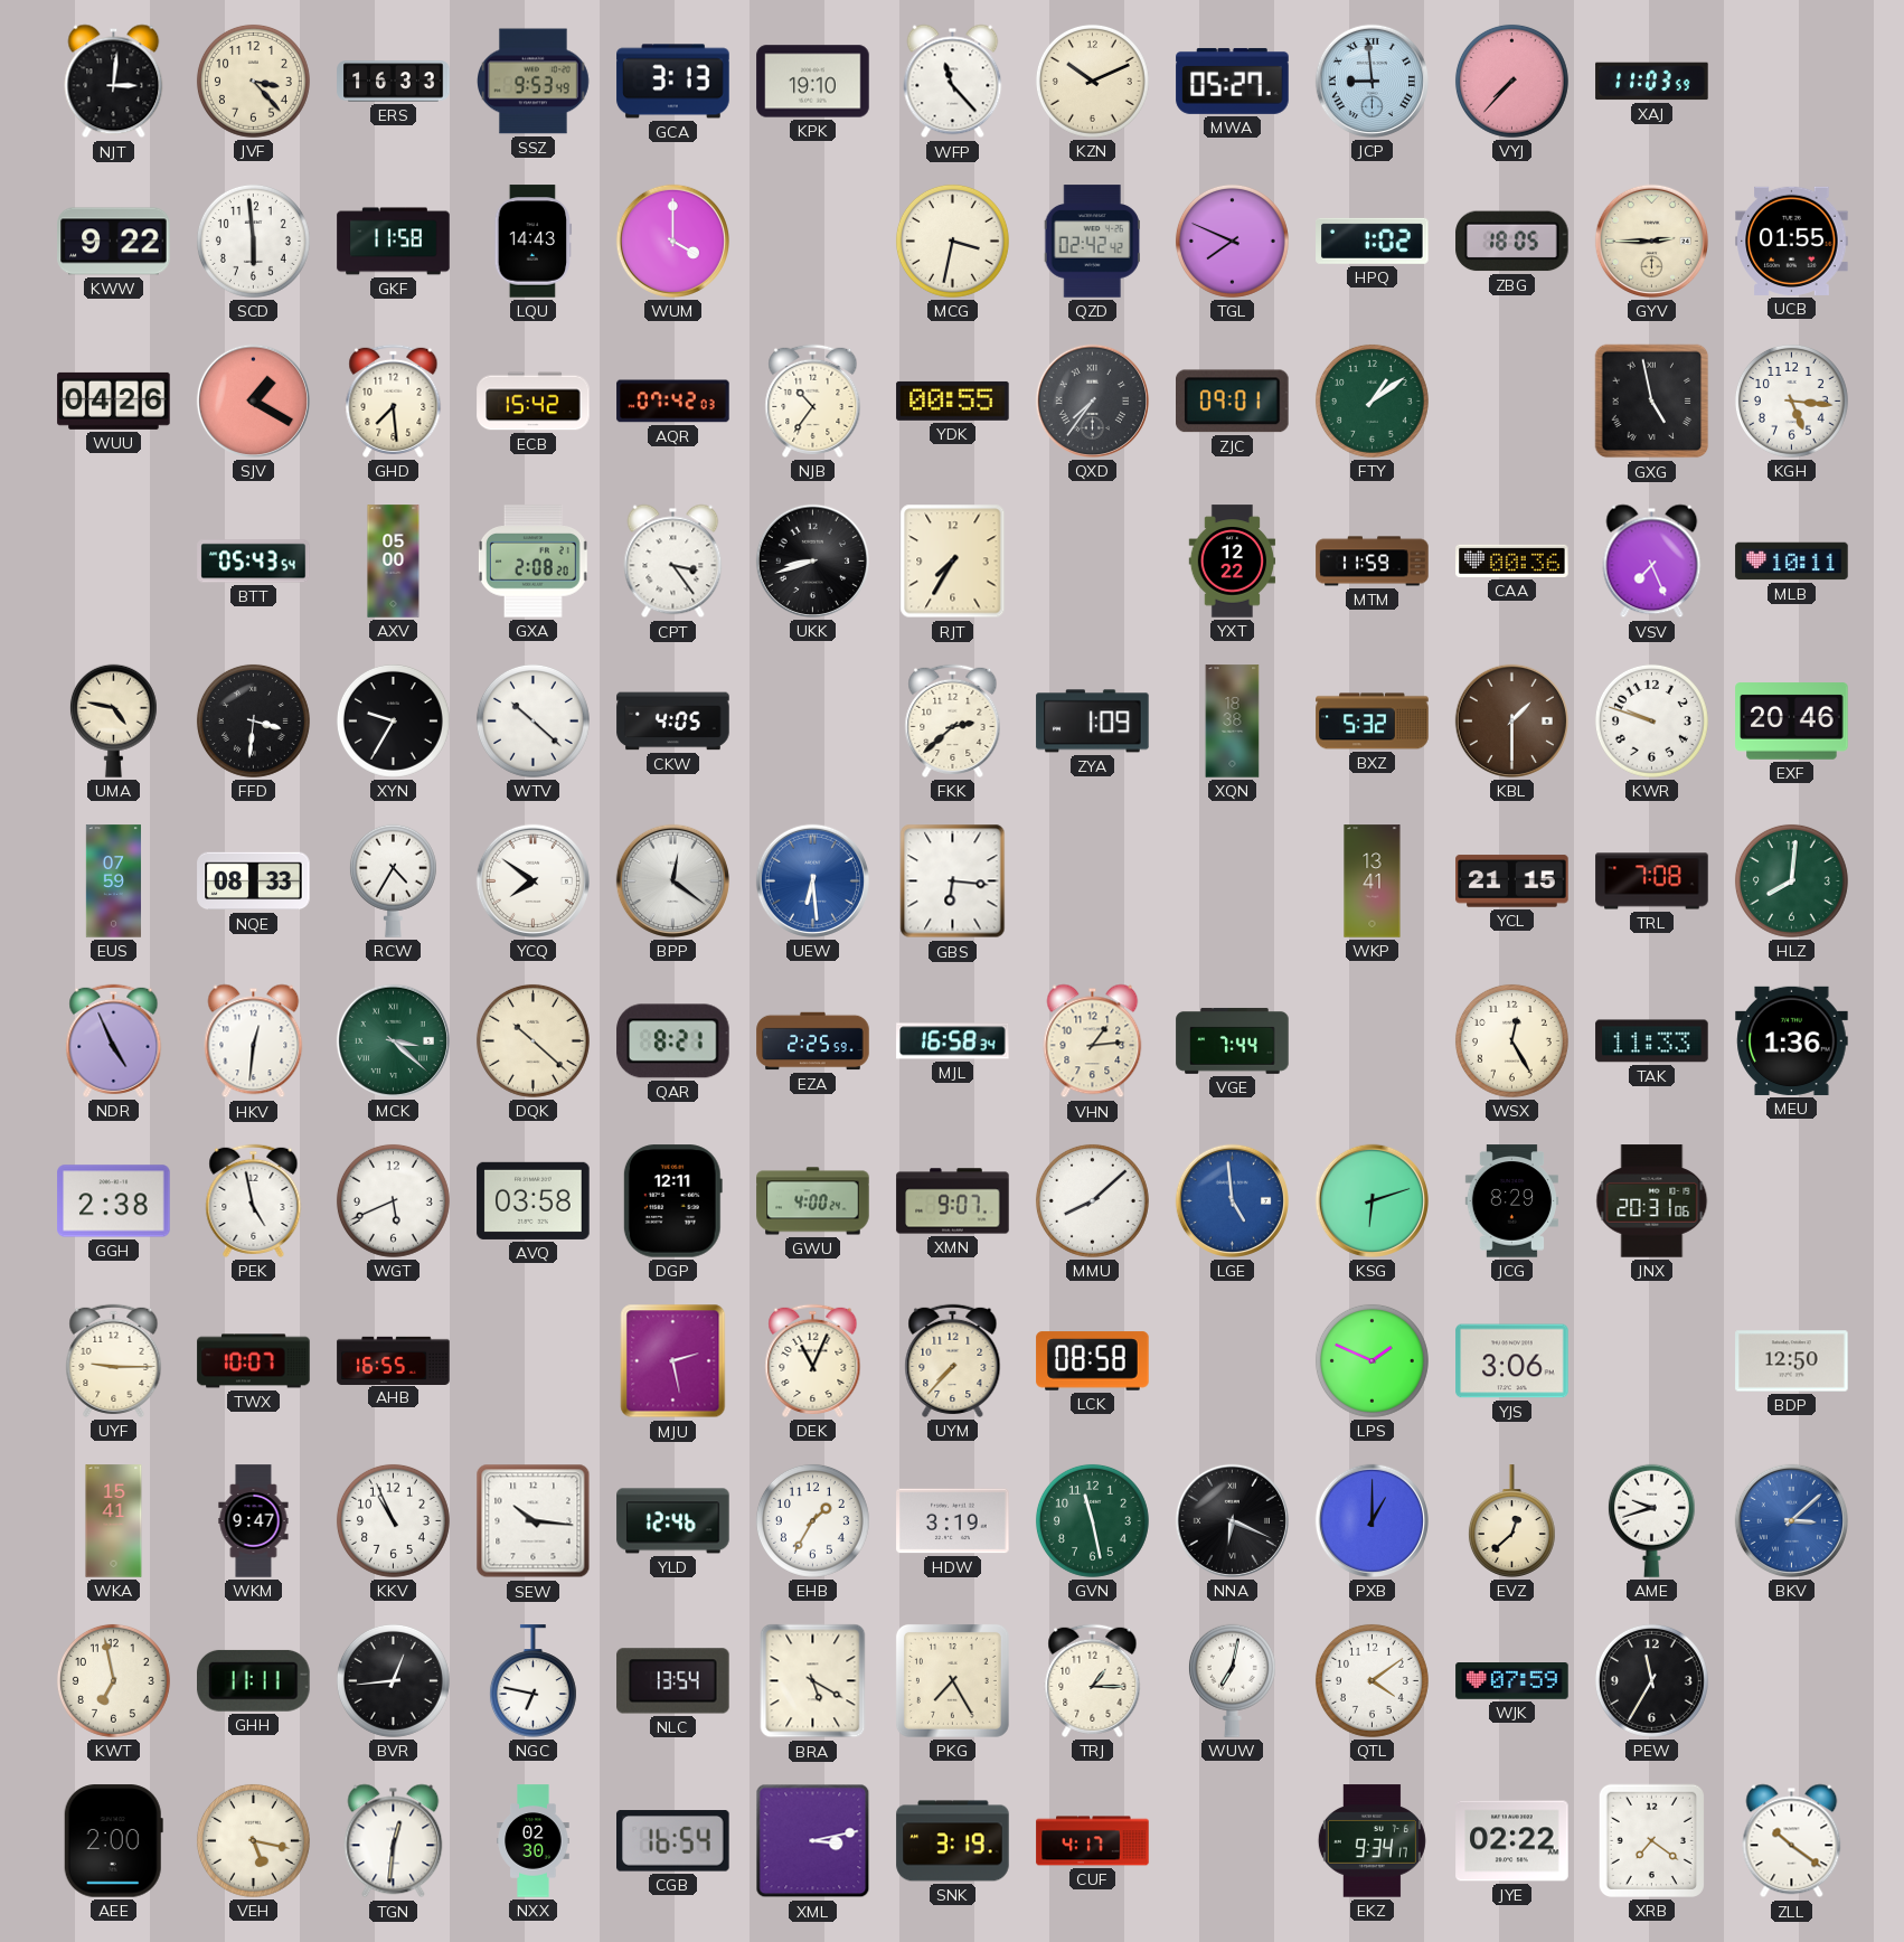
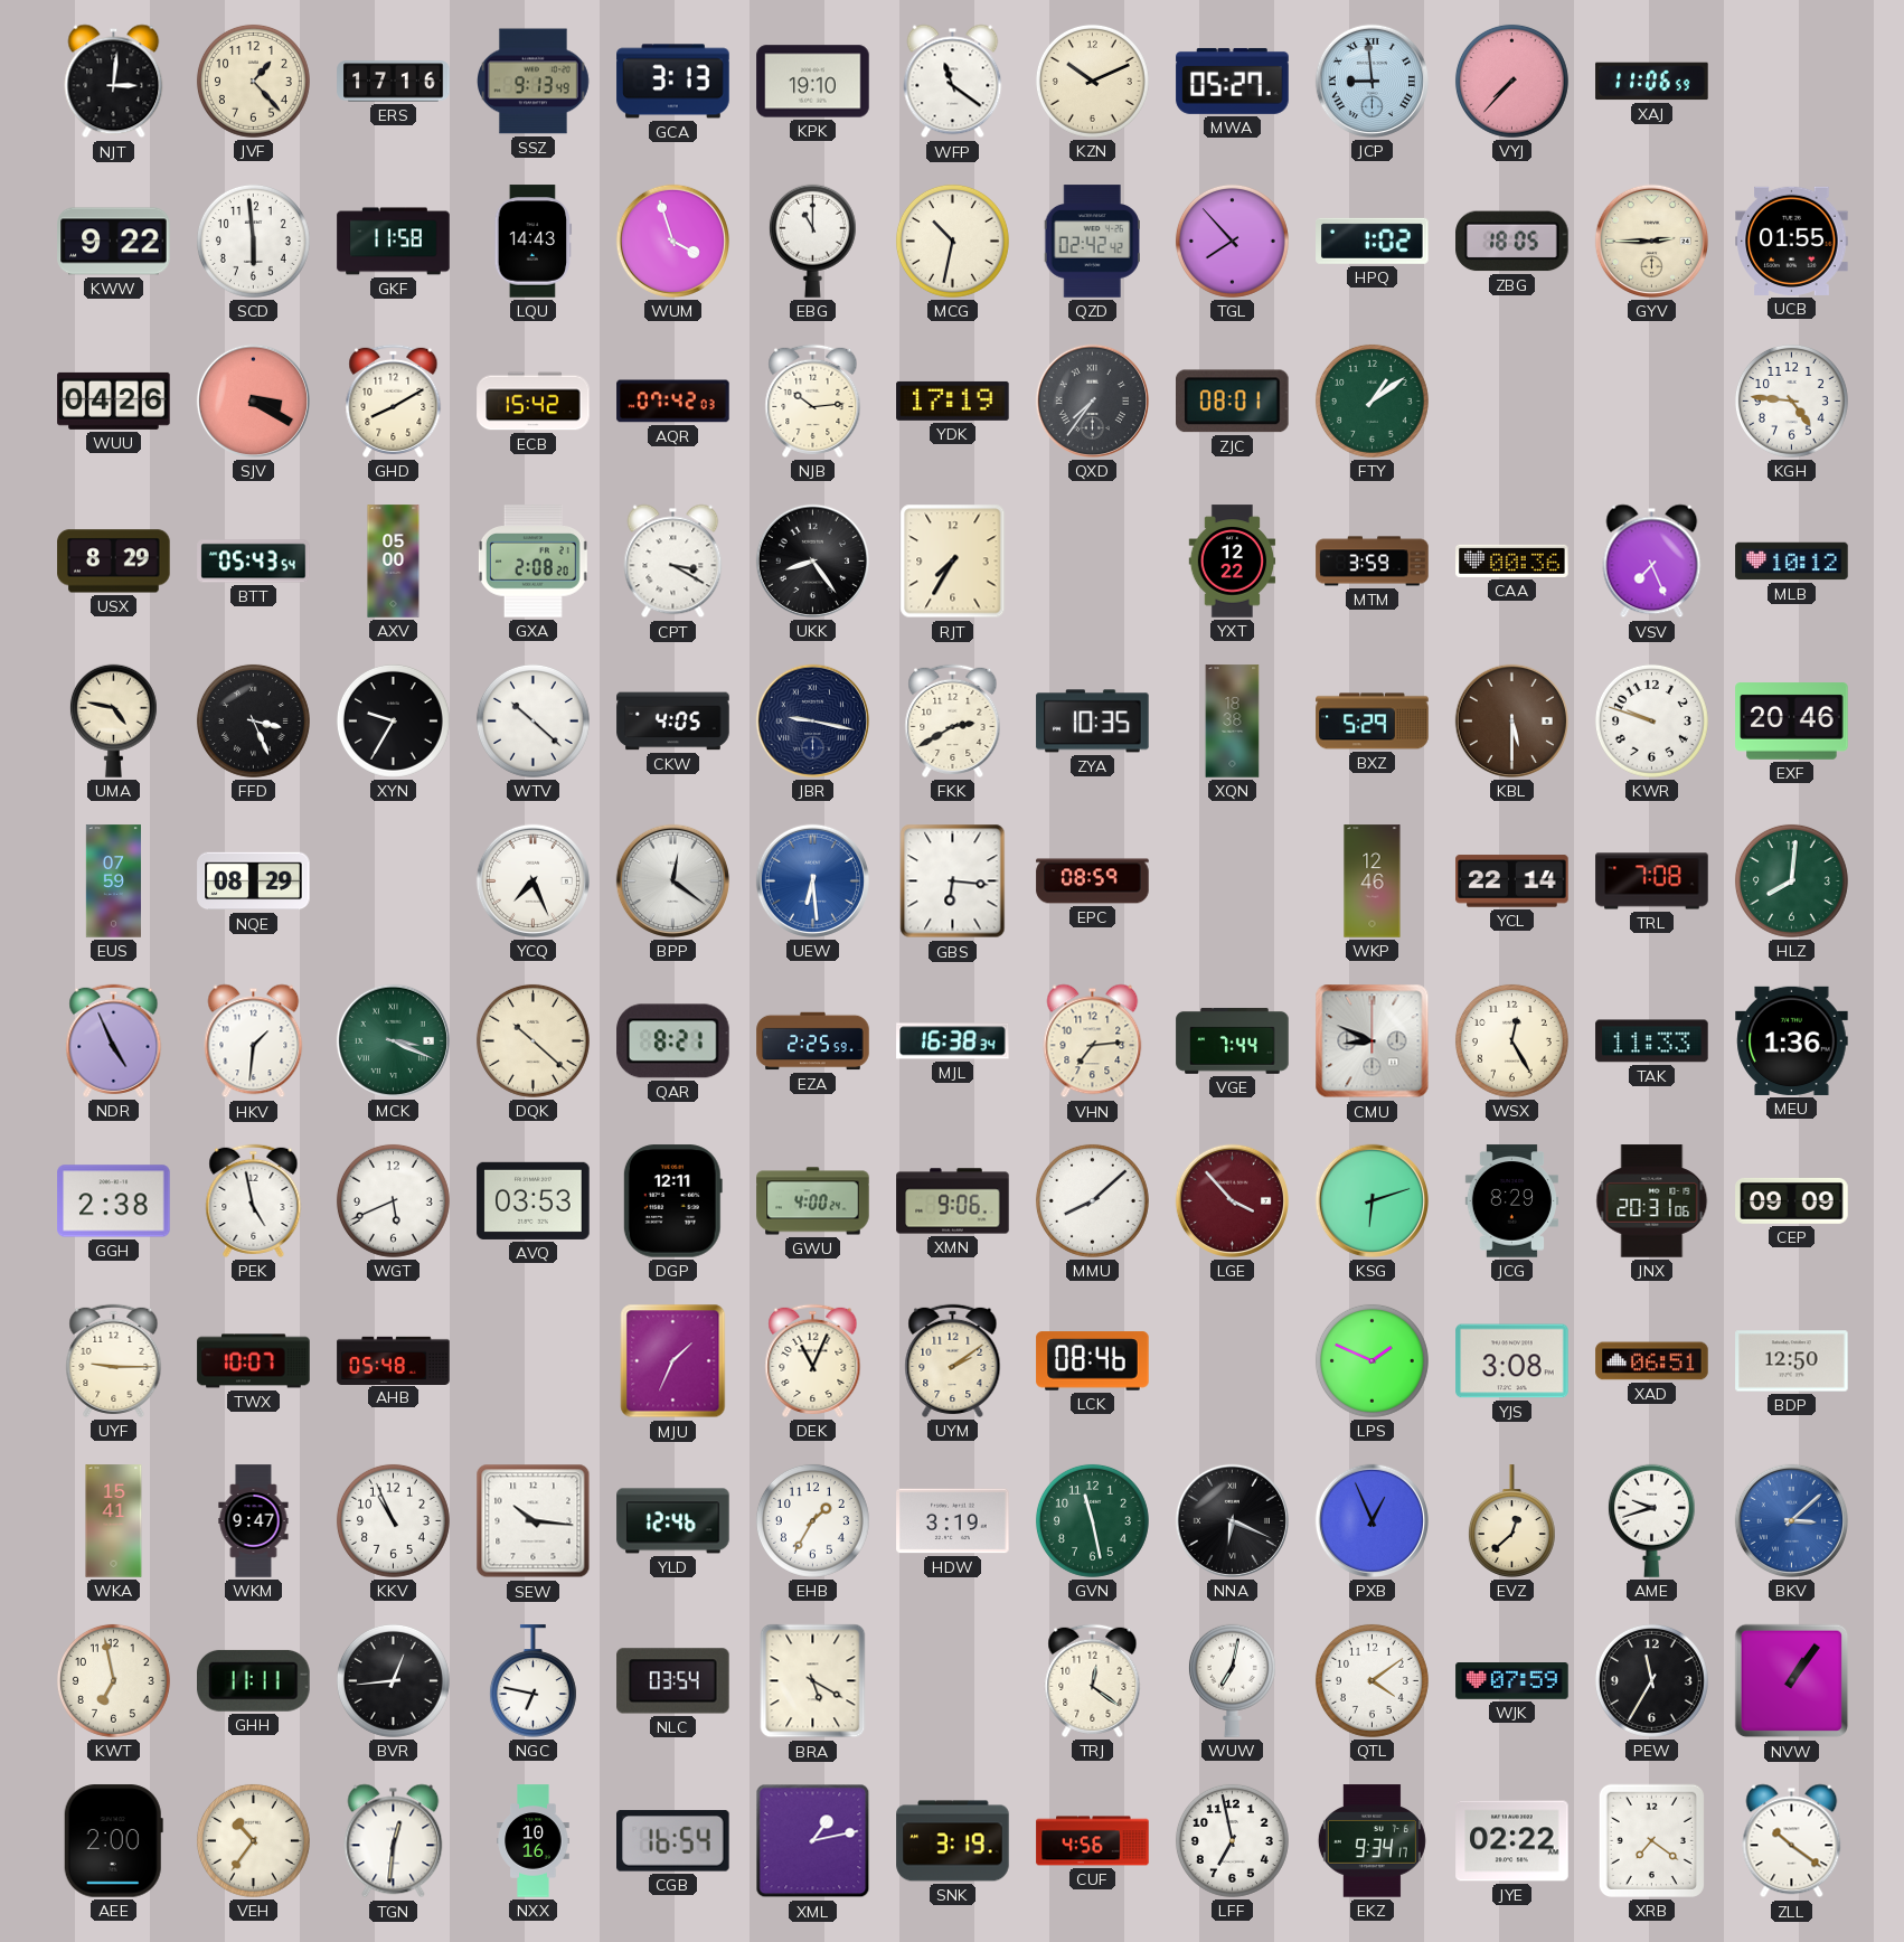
JVF: 3:23 -> 1:23 (253, 81)
ERS: 16:33 -> 17:16 (394, 82)
SSZ: 9:53 -> 9:13 (534, 82)
WFP: 11:23 -> 11:21 (953, 82)
XAJ: 11:03 -> 11:06 (1652, 82)
WUM: 4:00 -> 3:57 (672, 241)
EBG: none -> 11:00 (812, 241)
MCG: 3:32 -> 10:32 (952, 241)
TGL: 7:49 -> 7:53 (1232, 241)
SJV: 1:20 -> 3:20 (253, 400)
GHD: 7:29 -> 8:10 (394, 400)
NJB: 10:36 -> 10:14 (813, 400)
YDK: 00:55 -> 17:19 (953, 400)
ZJC: 09:01 -> 08:01 (1233, 402)
GXG: 4:58 -> none (1652, 402)
KGH: 5:16 -> 4:46 (1791, 400)
USX: none -> 8:29 (114, 562)
CPT: 3:24 -> 3:20 (673, 562)
UKK: 8:42 -> 8:24 (812, 560)
MTM: 11:59 -> 3:59 (1373, 562)
MLB: 10:11 -> 10:12 (1792, 562)
FFD: 3:31 -> 3:26 (253, 720)
JBR: none -> 9:17 (812, 720)
FKK: 2:38 -> 2:40 (953, 720)
ZYA: 1:09 -> 10:35 (1093, 722)
BXZ: 5:32 -> 5:29 (1373, 722)
KBL: 1:30 -> 5:30 (1511, 720)
NQE: 08:33 -> 08:29 (254, 882)
RCW: 4:35 -> none (393, 880)
YCQ: 7:51 -> 7:26 (532, 880)
EPC: none -> 08:59 (1093, 882)
WKP: 13:41 -> 12:46 (1373, 882)
YCL: 21:15 -> 22:14 (1512, 882)
HKV: 12:31 -> 1:31 (254, 1041)
MCK: 3:22 -> 3:19 (393, 1040)
MJL: 16:58 -> 16:38 (953, 1041)
VHN: 1:14 -> 7:14 (1093, 1041)
CMU: none -> 8:49 (1373, 1041)
AVQ: 03:58 -> 03:53 (534, 1200)
XMN: 9:07 -> 9:06 (953, 1201)
LGE: 4:59 -> 3:53 (1232, 1200)
LGE dial: blue -> burgundy (1232, 1200)
CEP: none -> 09:09 (1792, 1200)
AHB: 16:55 -> 05:48 (394, 1360)
MJU: 2:28 -> 1:34 (673, 1361)
UYM: 7:37 -> 2:09 (953, 1360)
LCK: 08:58 -> 08:46 (1093, 1361)
YJS: 3:06 -> 3:08 (1512, 1361)
XAD: none -> 06:51 (1652, 1361)
PXB: 1:00 -> 12:56 (1372, 1520)
NLC: 13:54 -> 03:54 (673, 1681)
PKG: 7:25 -> none (952, 1680)
TRJ: 1:15 -> 12:21 (1093, 1680)
NVW: none -> 1:06 (1792, 1681)
VEH: 5:17 -> 10:36 (253, 1840)
NXX: 02:30 -> 10:16 (534, 1841)
XML: 3:13 -> 1:13 (813, 1841)
CUF: 4:17 -> 4:56 (1093, 1841)
LFF: none -> 6:58 (1232, 1840)
